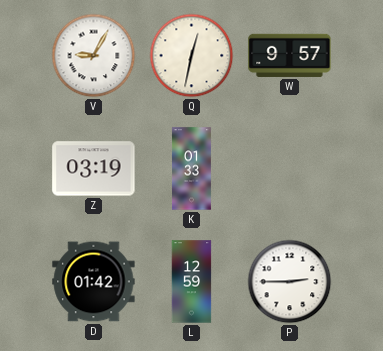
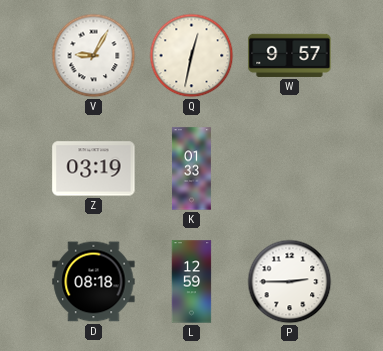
D: 01:42 -> 08:18 (94, 282)
